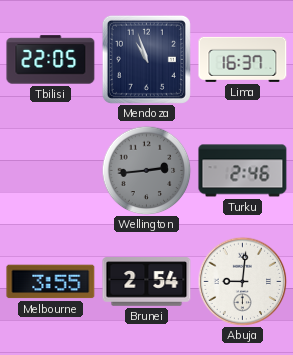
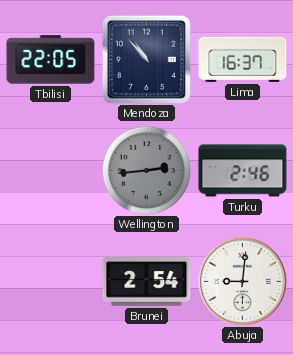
Mendoza: 10:57 -> 10:53 (146, 59)
Melbourne: 3:55 -> none (51, 282)
